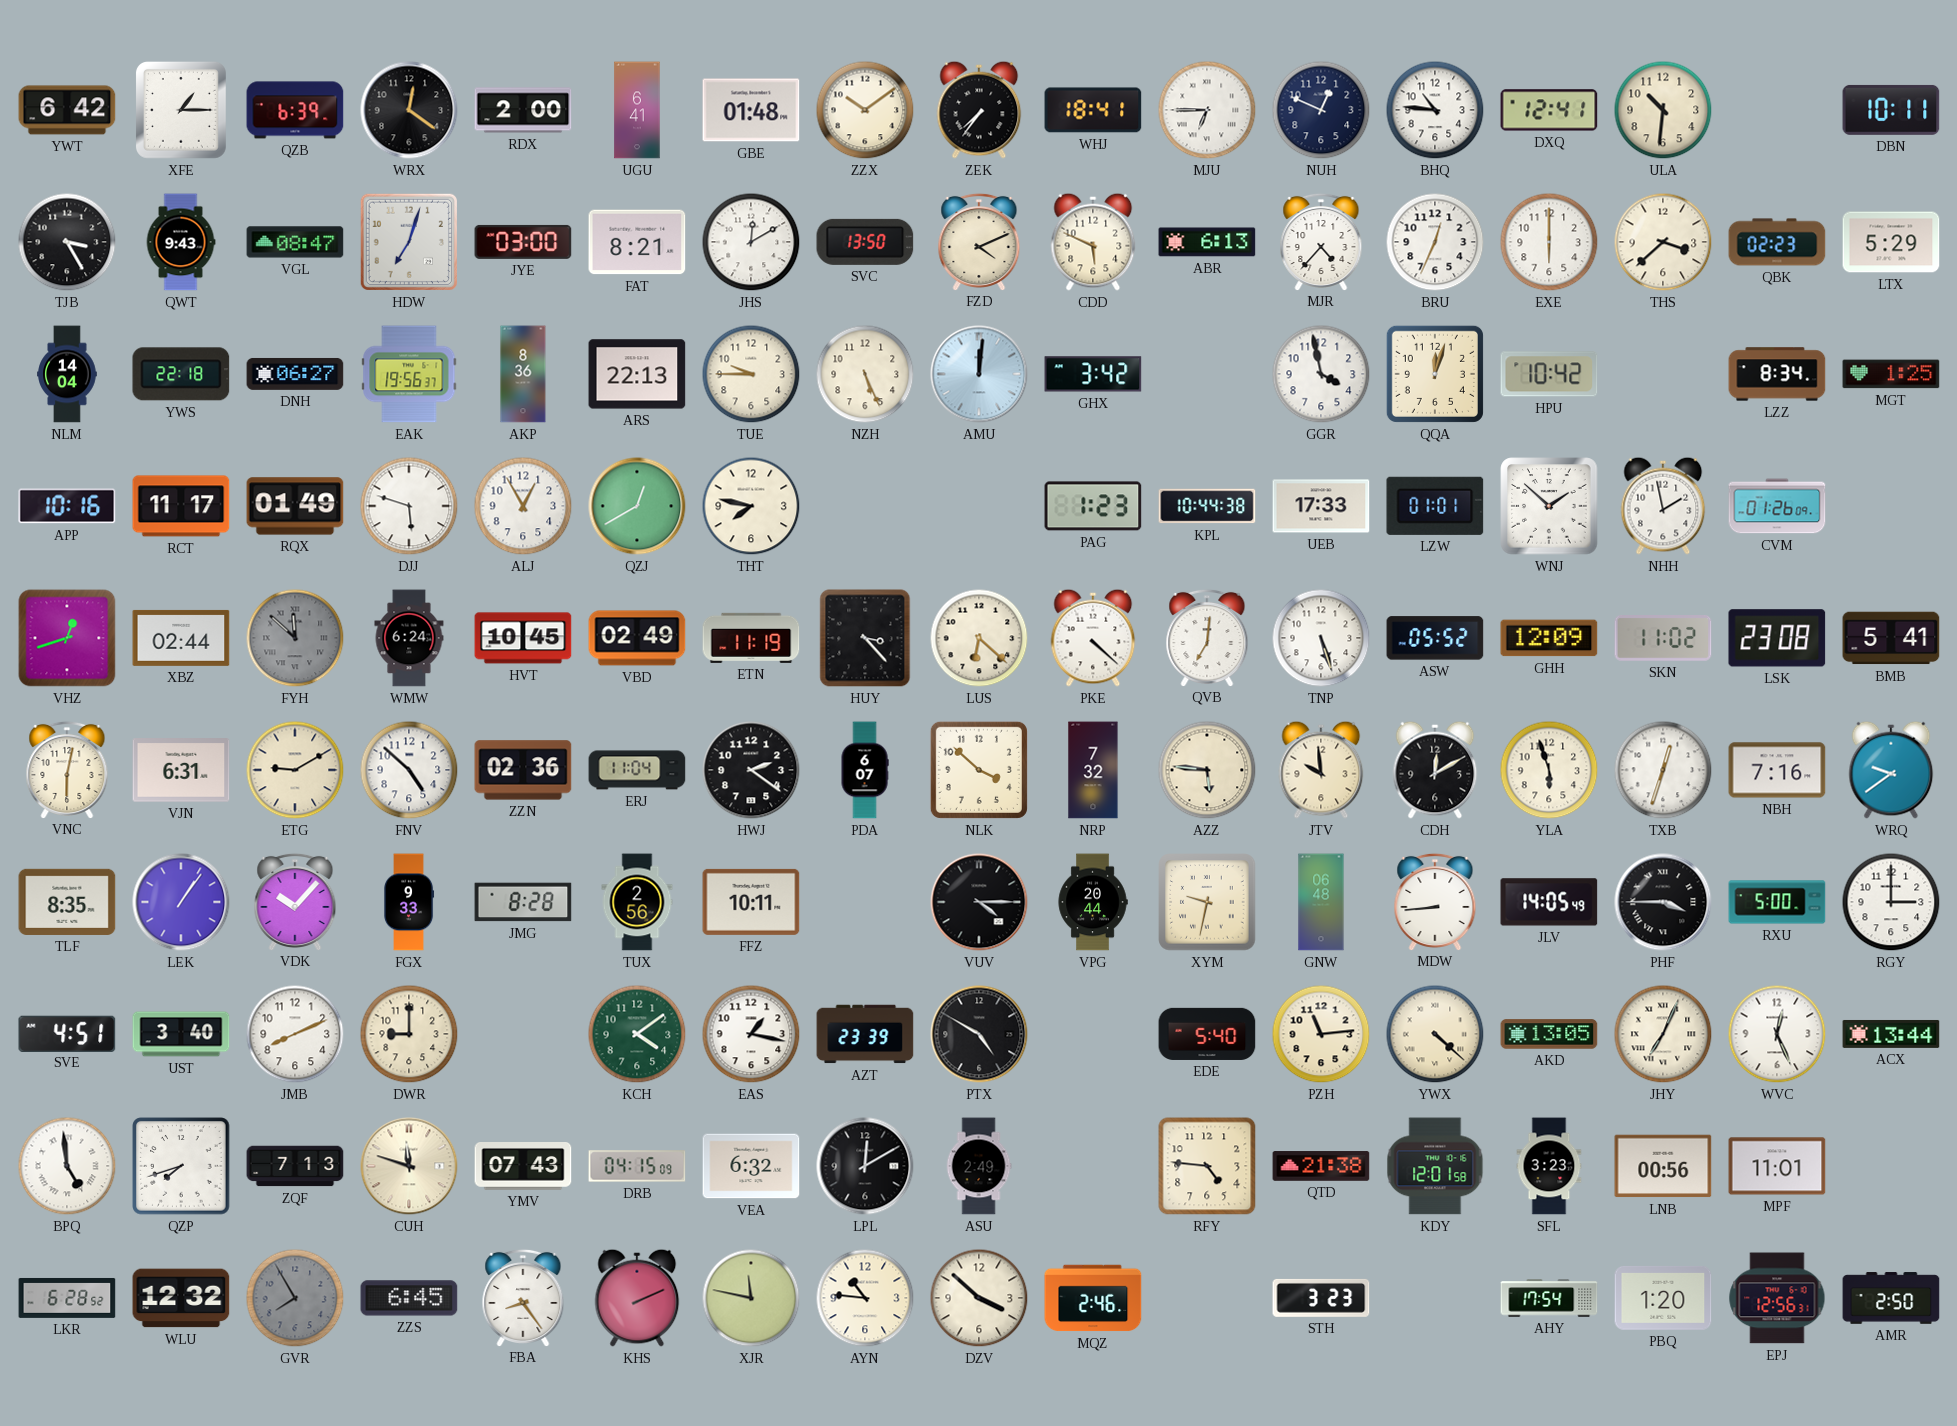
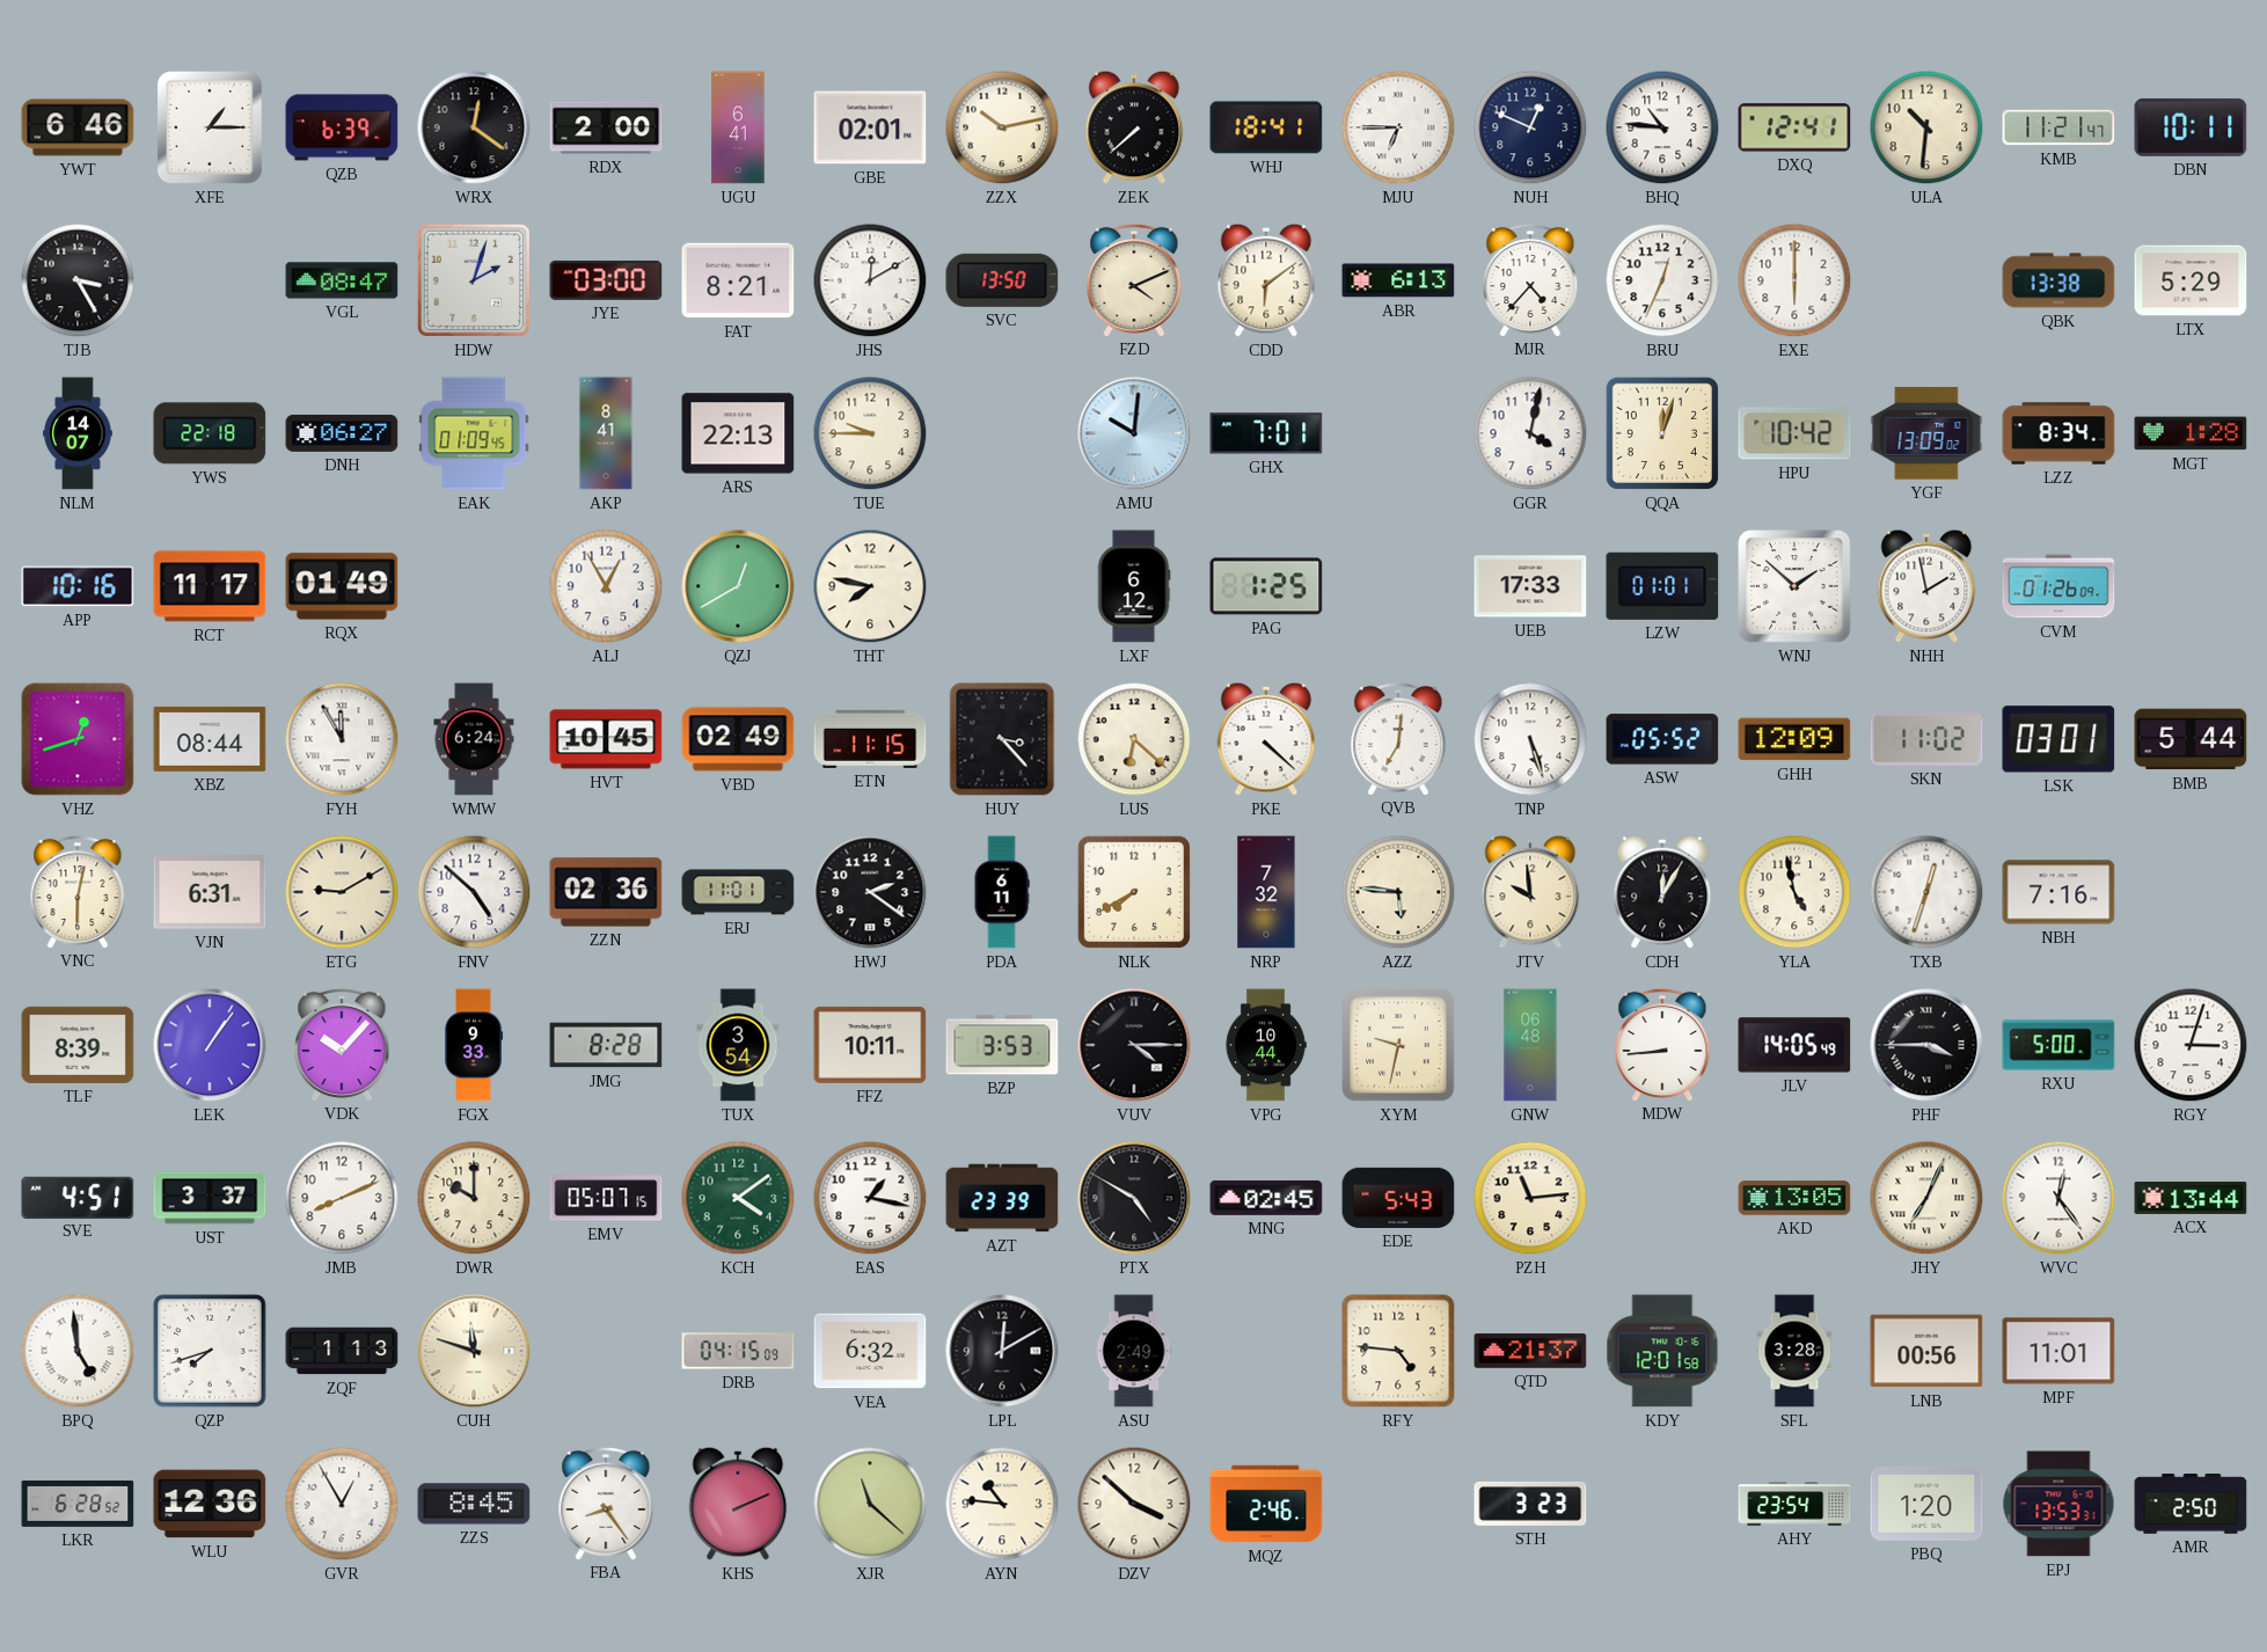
YWT: 6:42 -> 6:46 (78, 127)
GBE: 01:48 -> 02:01 (870, 127)
ZZX: 10:09 -> 10:13 (1002, 127)
ZEK: 7:36 -> 7:38 (1134, 127)
KMB: none -> 11:21 (2058, 127)
QWT: 9:43 -> none (181, 242)
HDW: 7:03 -> 2:03 (474, 280)
CDD: 5:49 -> 6:09 (1266, 280)
THS: 3:38 -> none (1663, 242)
QBK: 02:23 -> 13:38 (2058, 280)
NLM: 14:04 -> 14:07 (78, 433)
EAK: 19:56 -> 01:09 (474, 433)
AKP: 8:36 -> 8:41 (606, 433)
NZH: 5:26 -> none (865, 374)
AMU: 12:01 -> 10:01 (1134, 433)
GHX: 3:42 -> 7:01 (1266, 433)
GGR: 3:58 -> 4:02 (1530, 433)
YGF: none -> 13:09 (1926, 433)
MGT: 1:25 -> 1:28 (2191, 433)
DJJ: 5:48 -> none (409, 506)
LXF: none -> 6:12 (1134, 586)
PAG: 1:23 -> 1:25 (1266, 586)
KPL: 10:44 -> none (1207, 506)
XBZ: 02:44 -> 08:44 (210, 739)
FYH: 11:52 -> 11:55 (342, 739)
FYH dial: grey -> white (342, 739)
ETN: 11:19 -> 11:15 (870, 739)
LSK: 23:08 -> 03:01 (2058, 739)
BMB: 5:41 -> 5:44 (2191, 739)
ERJ: 11:04 -> 11:01 (738, 892)
PDA: 6:07 -> 6:11 (1002, 892)
NLK: 3:52 -> 7:40 (1134, 892)
CDH: 12:10 -> 12:05 (1662, 892)
YLA: 5:57 -> 4:58 (1794, 892)
WRQ: 9:39 -> none (1891, 770)
TLF: 8:35 -> 8:39 (78, 1045)
TUX: 2:56 -> 3:54 (738, 1045)
BZP: none -> 3:53 (1002, 1045)
VPG: 20:44 -> 10:44 (1266, 1045)
RGY: 3:00 -> 3:03 (2191, 1045)
UST: 3:40 -> 3:37 (210, 1198)
DWR: 9:00 -> 10:00 (474, 1198)
EMV: none -> 05:07 (606, 1198)
MNG: none -> 02:45 (1266, 1198)
EDE: 5:40 -> 5:43 (1398, 1198)
YWX: 4:22 -> none (1435, 1034)
WVC: 12:26 -> 12:24 (2058, 1198)
ZQF: 7:13 -> 1:13 (342, 1351)
YMV: 07:43 -> none (523, 1166)
QTD: 21:38 -> 21:37 (1530, 1351)
SFL: 3:23 -> 3:28 (1794, 1351)
WLU: 12:32 -> 12:36 (210, 1504)
GVR: 7:55 -> 12:55 (342, 1504)
GVR dial: grey -> white (342, 1504)
ZZS: 6:45 -> 8:45 (474, 1504)
XJR: 11:47 -> 11:22 (870, 1504)
AHY: 17:54 -> 23:54 (1794, 1504)
EPJ: 12:56 -> 13:53 (2058, 1504)
